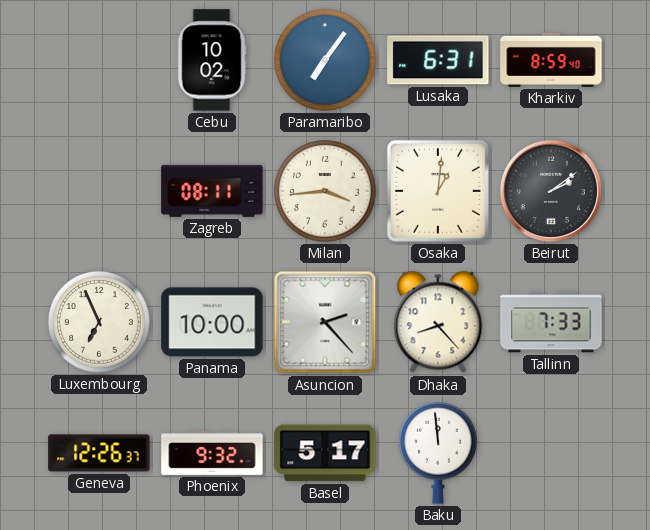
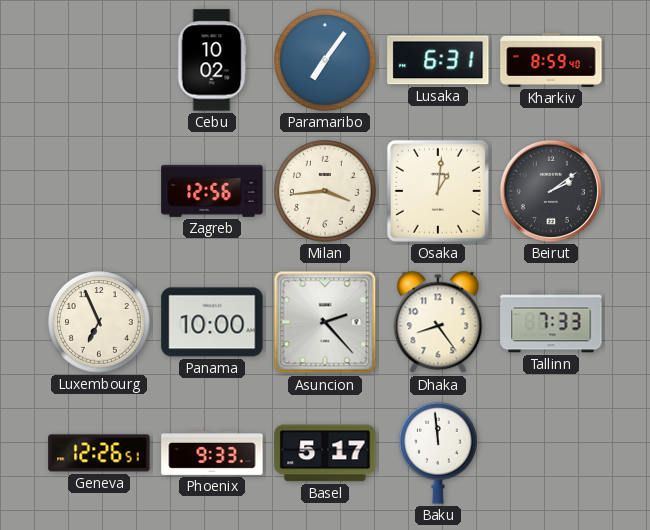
Zagreb: 08:11 -> 12:56 (212, 191)
Dhaka: 8:23 -> 8:24 (438, 322)
Geneva: 12:26:37 -> 12:26:51 (99, 453)
Phoenix: 9:32 -> 9:33 (212, 453)
